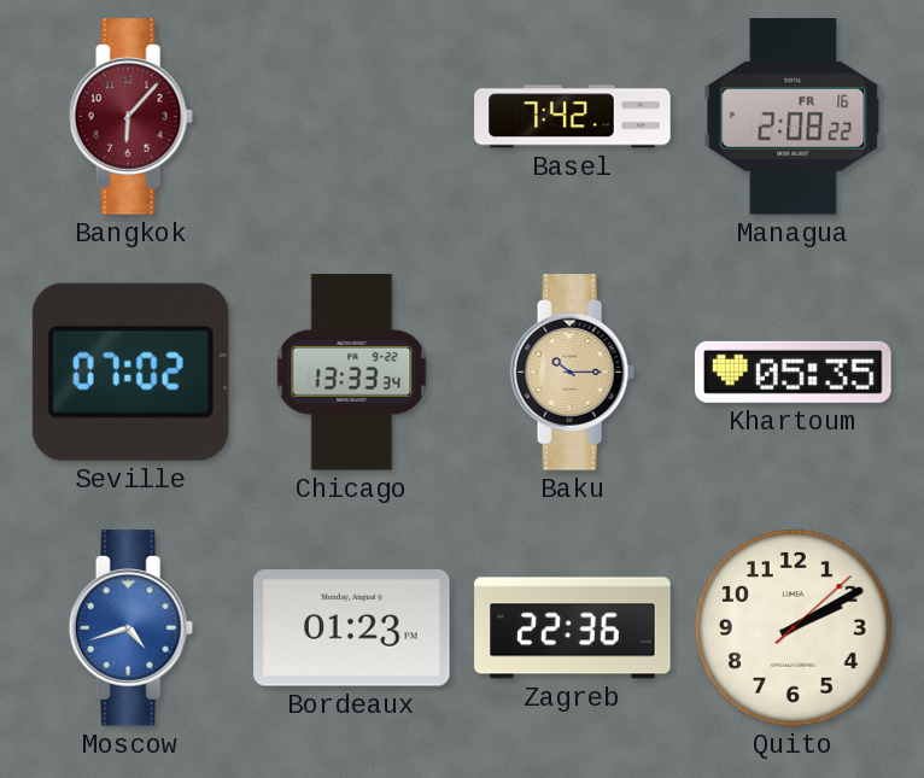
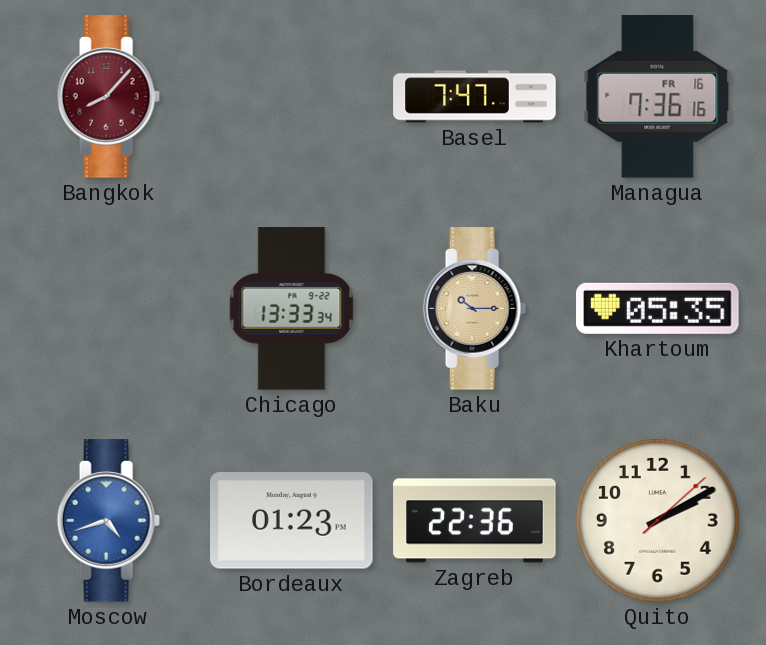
Bangkok: 6:07 -> 8:07 (108, 97)
Basel: 7:42 -> 7:47 (475, 97)
Managua: 2:08 -> 7:36 (658, 97)
Seville: 07:02 -> none (130, 372)
